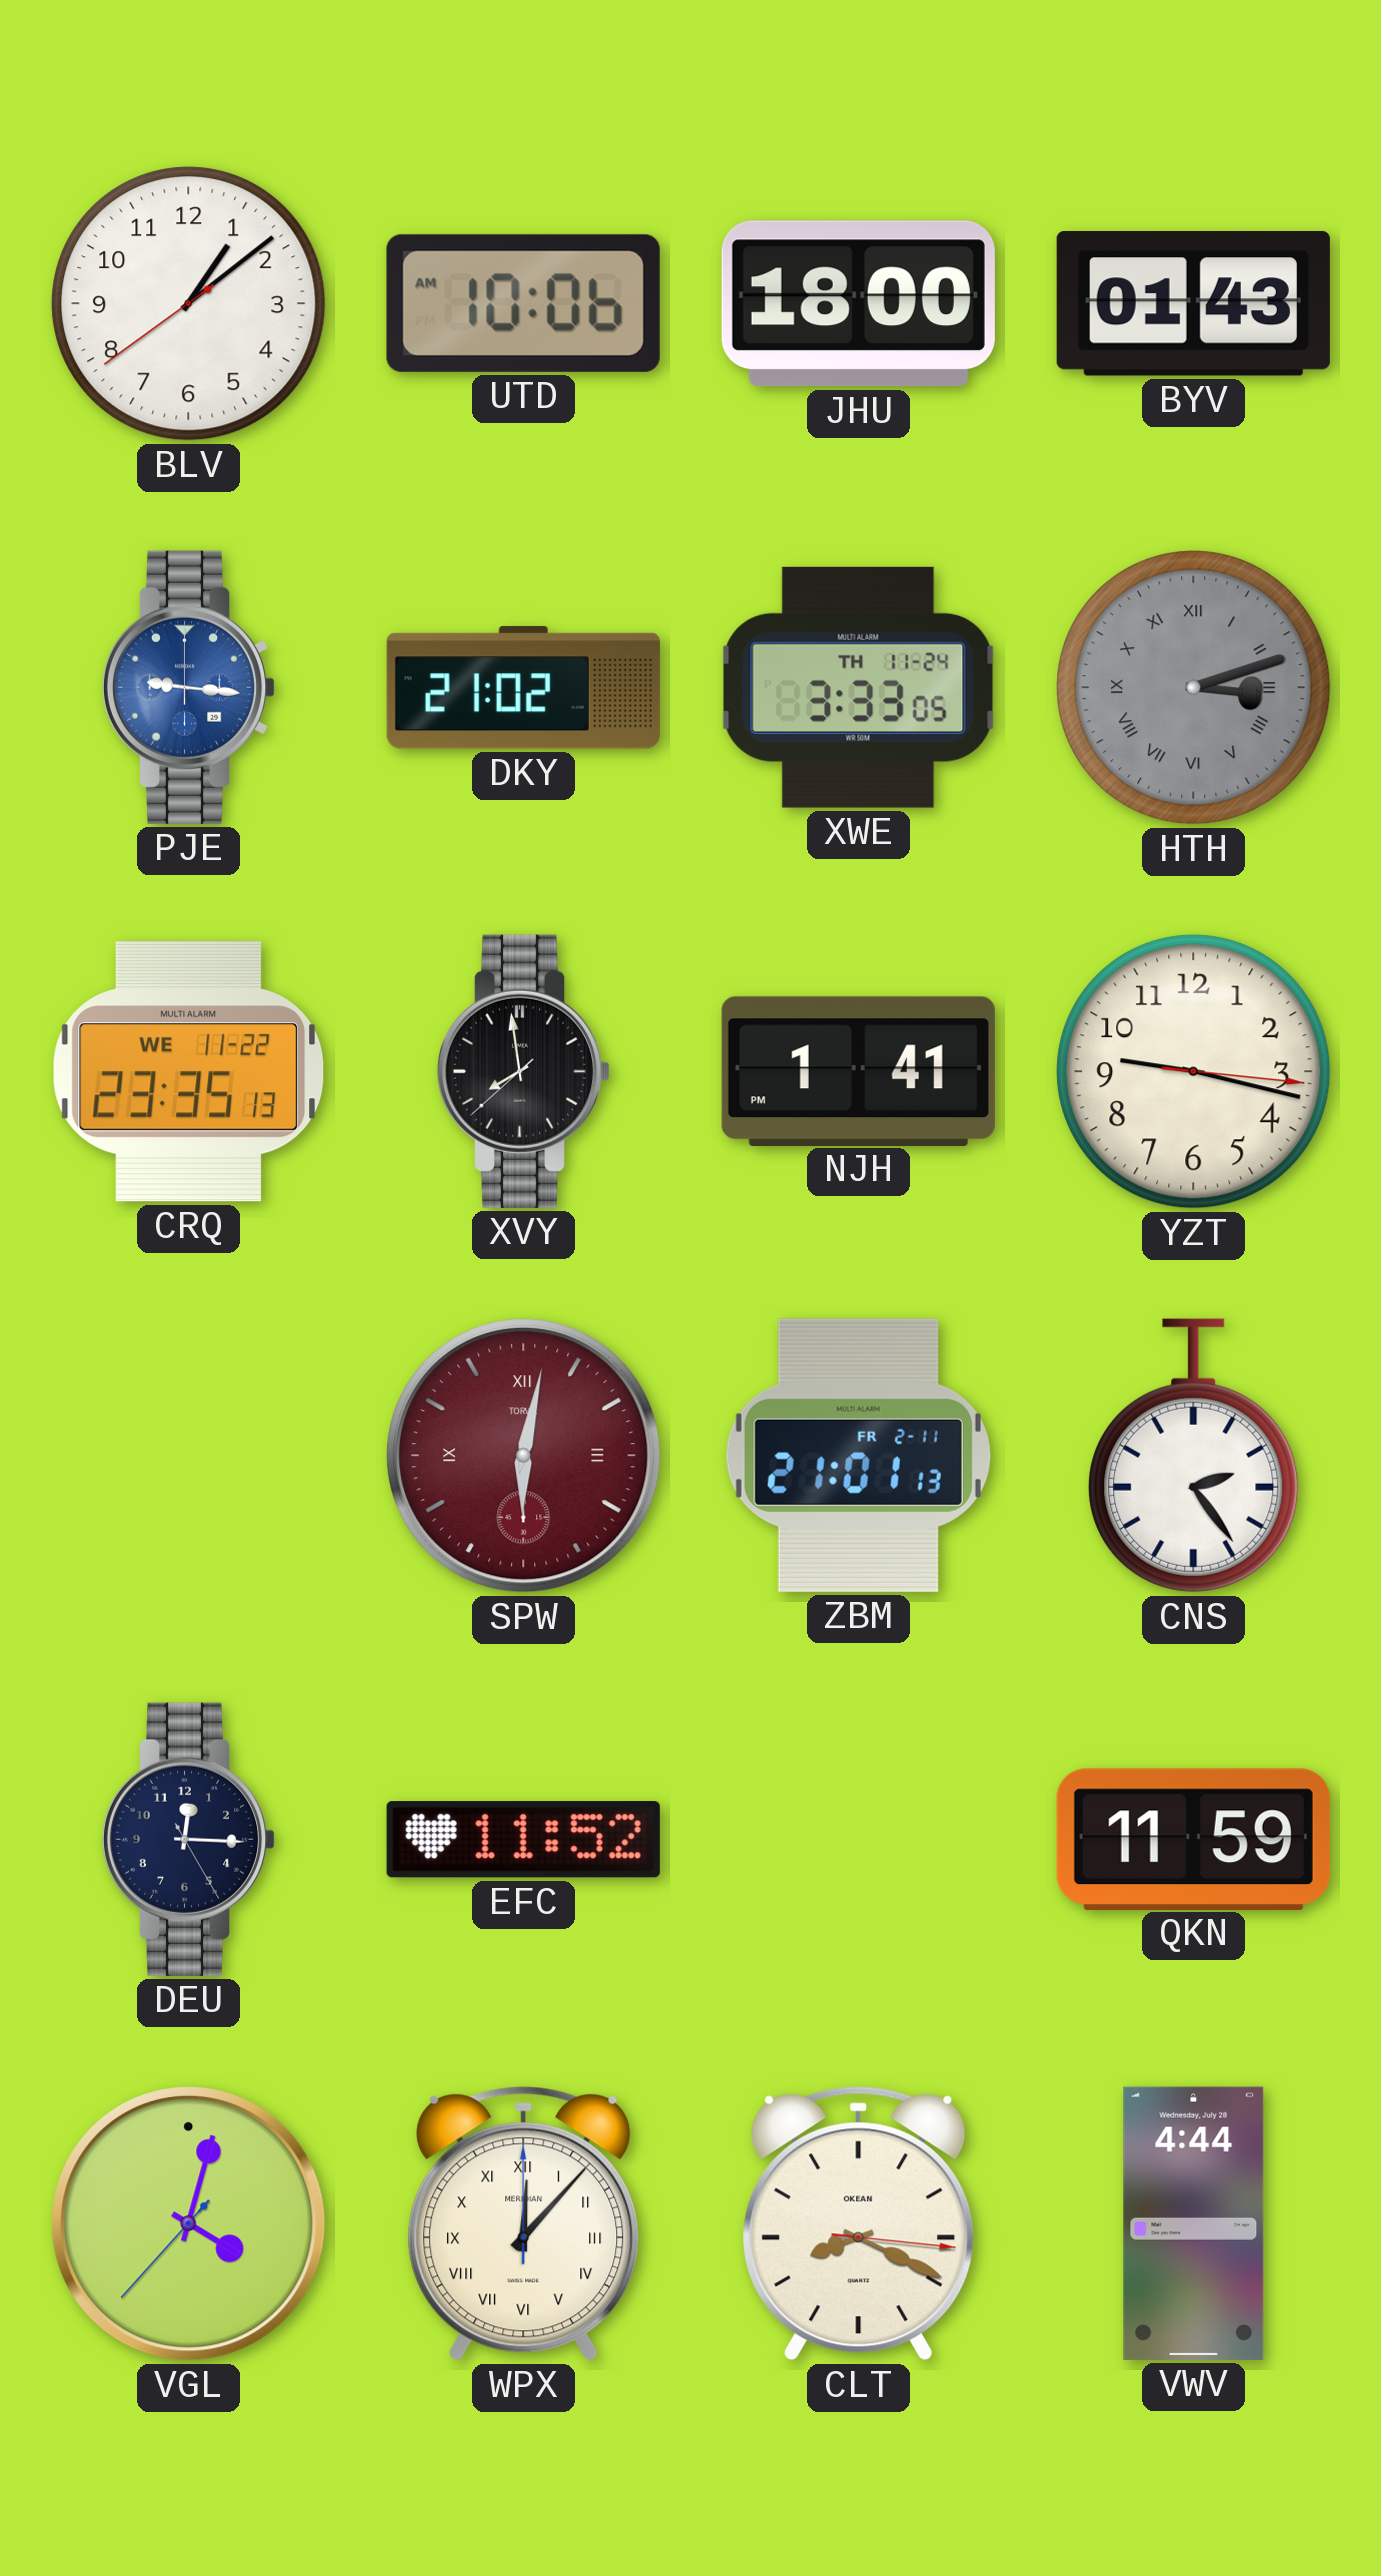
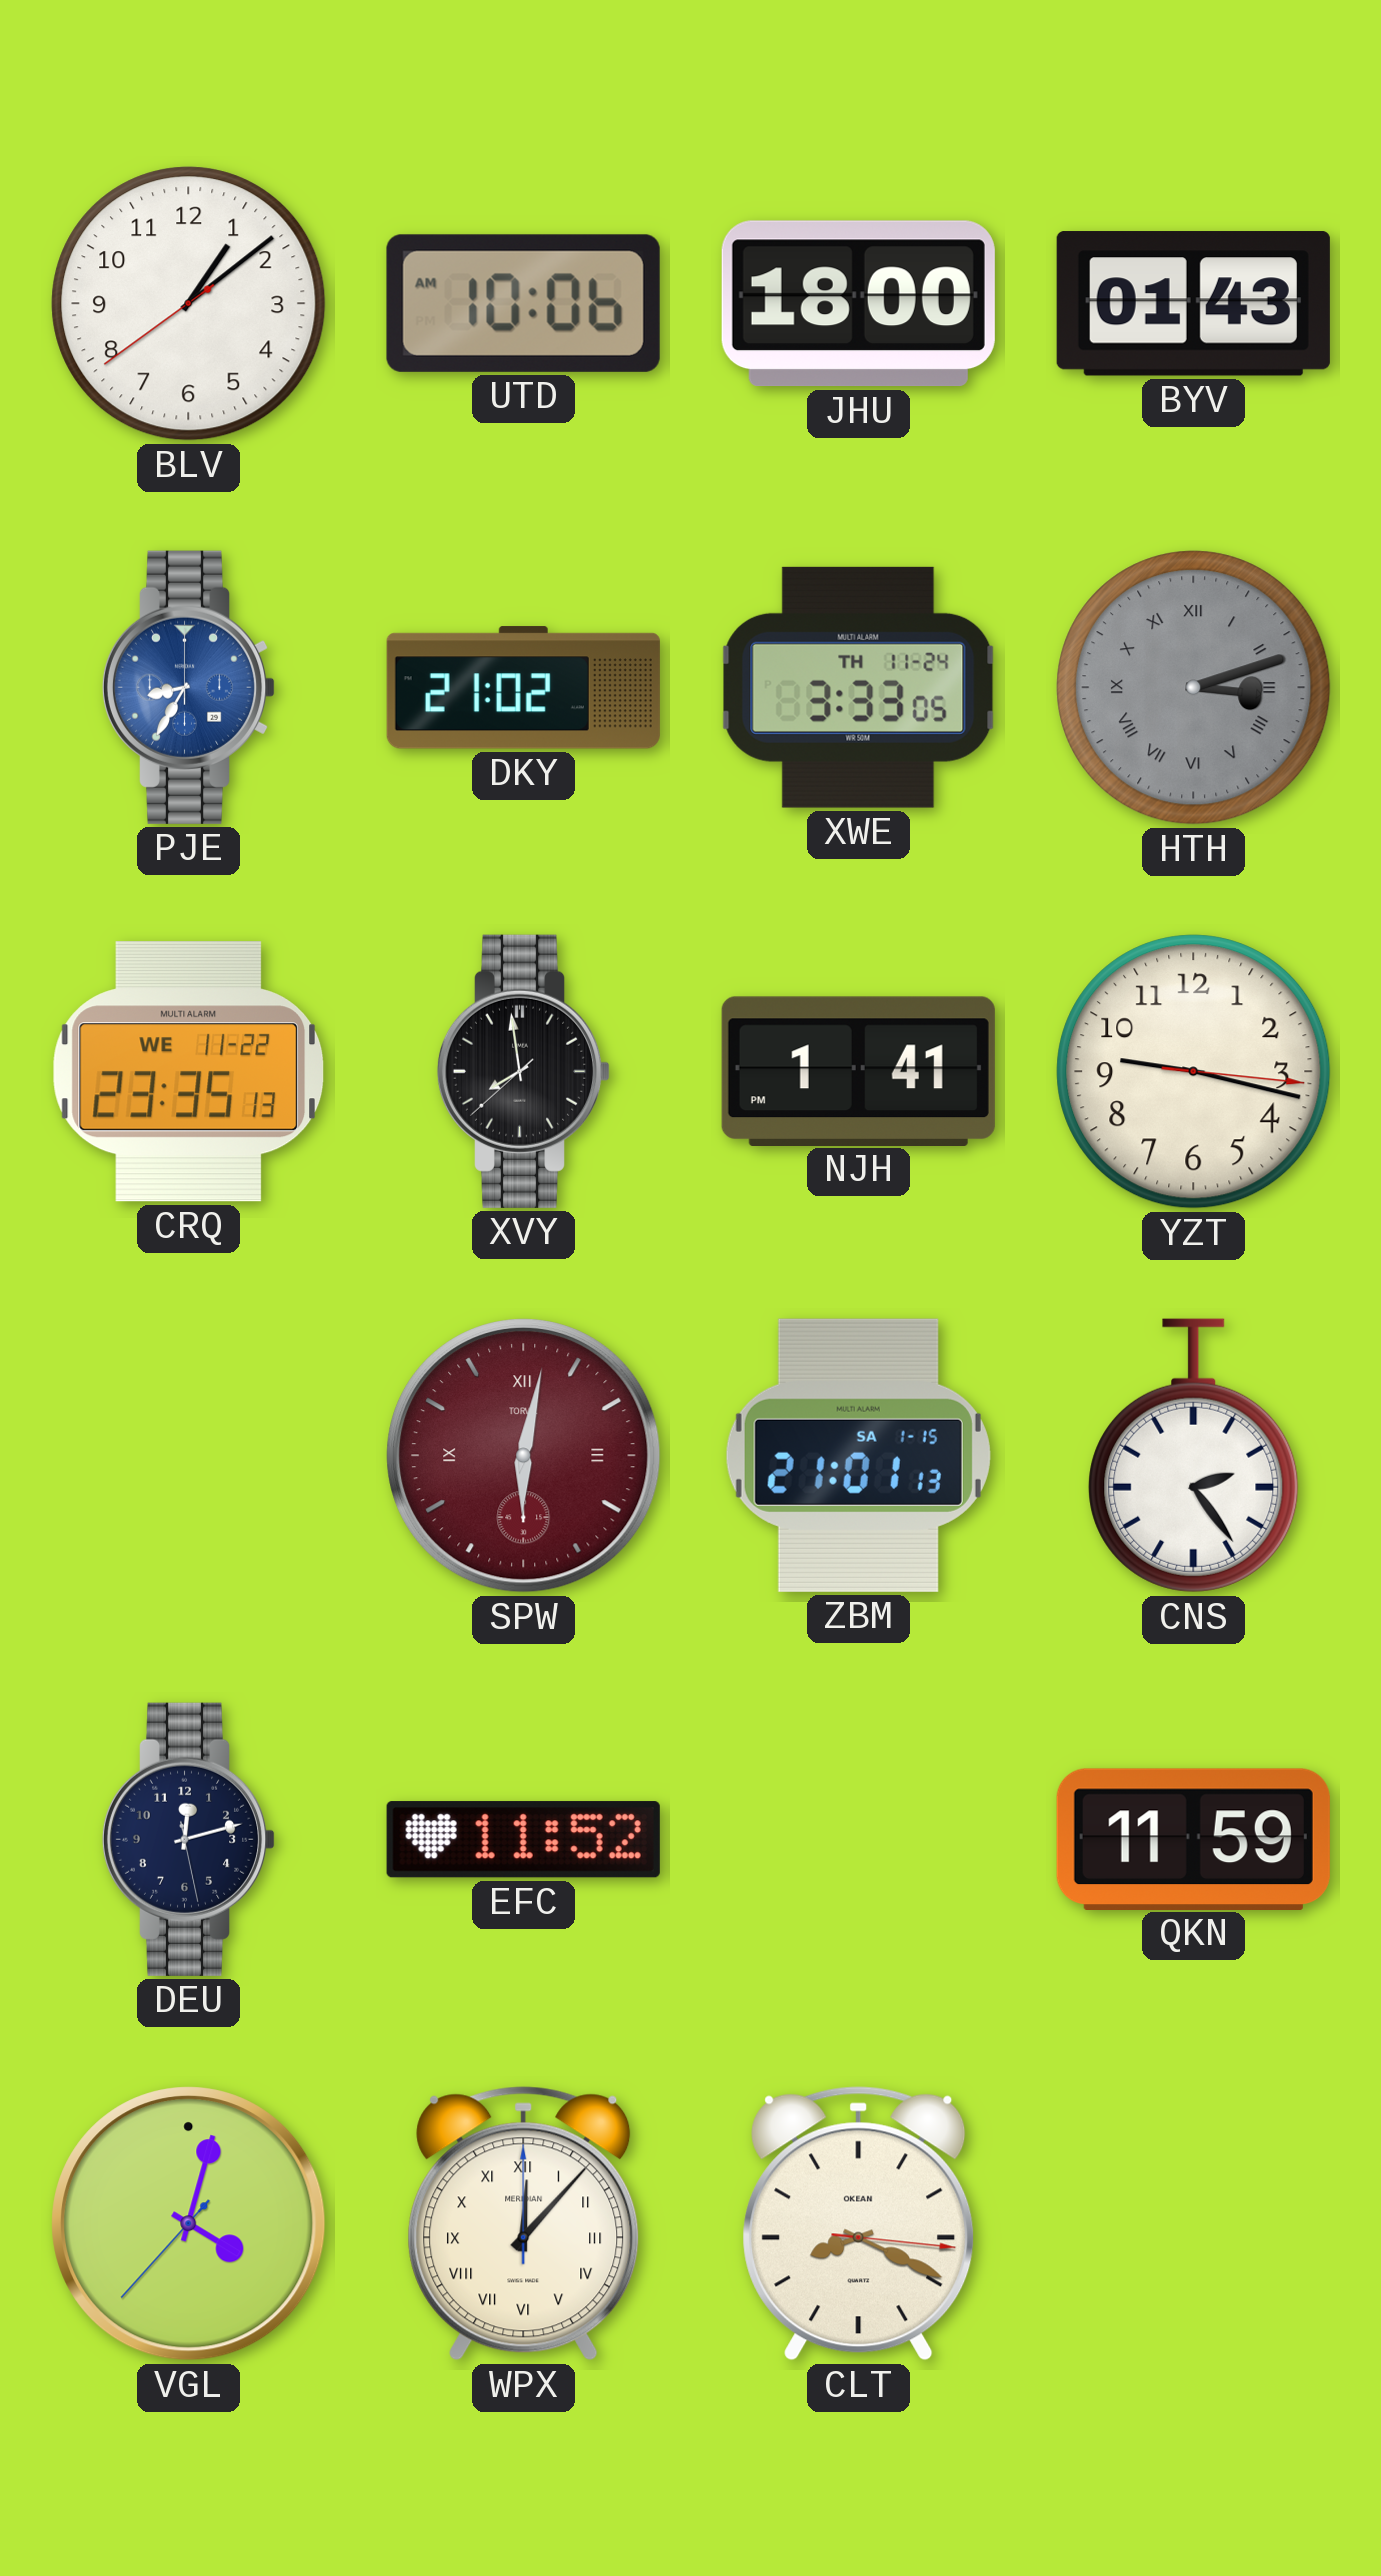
PJE: 9:16 -> 8:35 (189, 687)
ZBM date: FR 2-11 -> SA 1-15 (858, 1455)
DEU: 12:15 -> 12:12 (189, 1839)
VWV: 4:44 -> none (1194, 2223)
